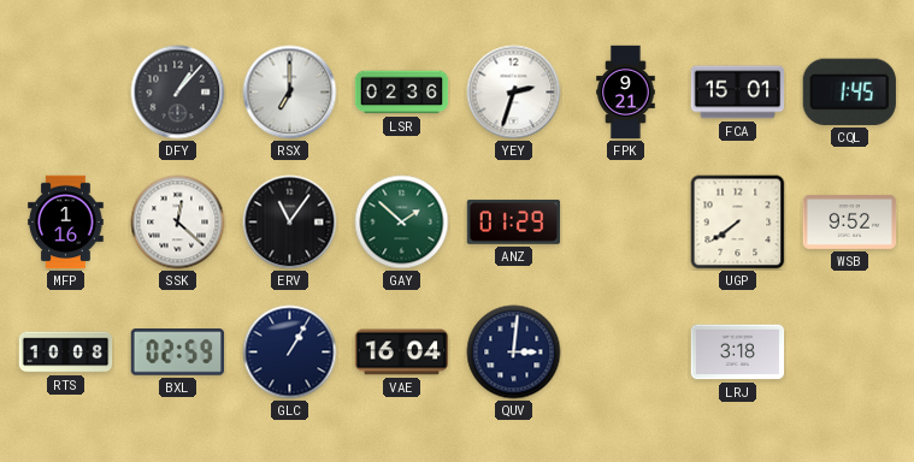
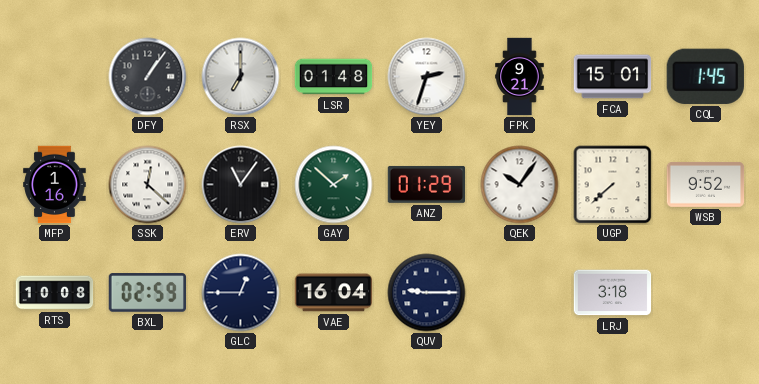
DFY: 1:07 -> 1:06 (148, 77)
LSR: 02:36 -> 01:48 (334, 77)
QEK: none -> 10:06 (520, 185)
UGP: 7:39 -> 7:38 (613, 185)
GLC: 1:05 -> 12:45 (241, 293)
QUV: 3:01 -> 9:15 (427, 293)
